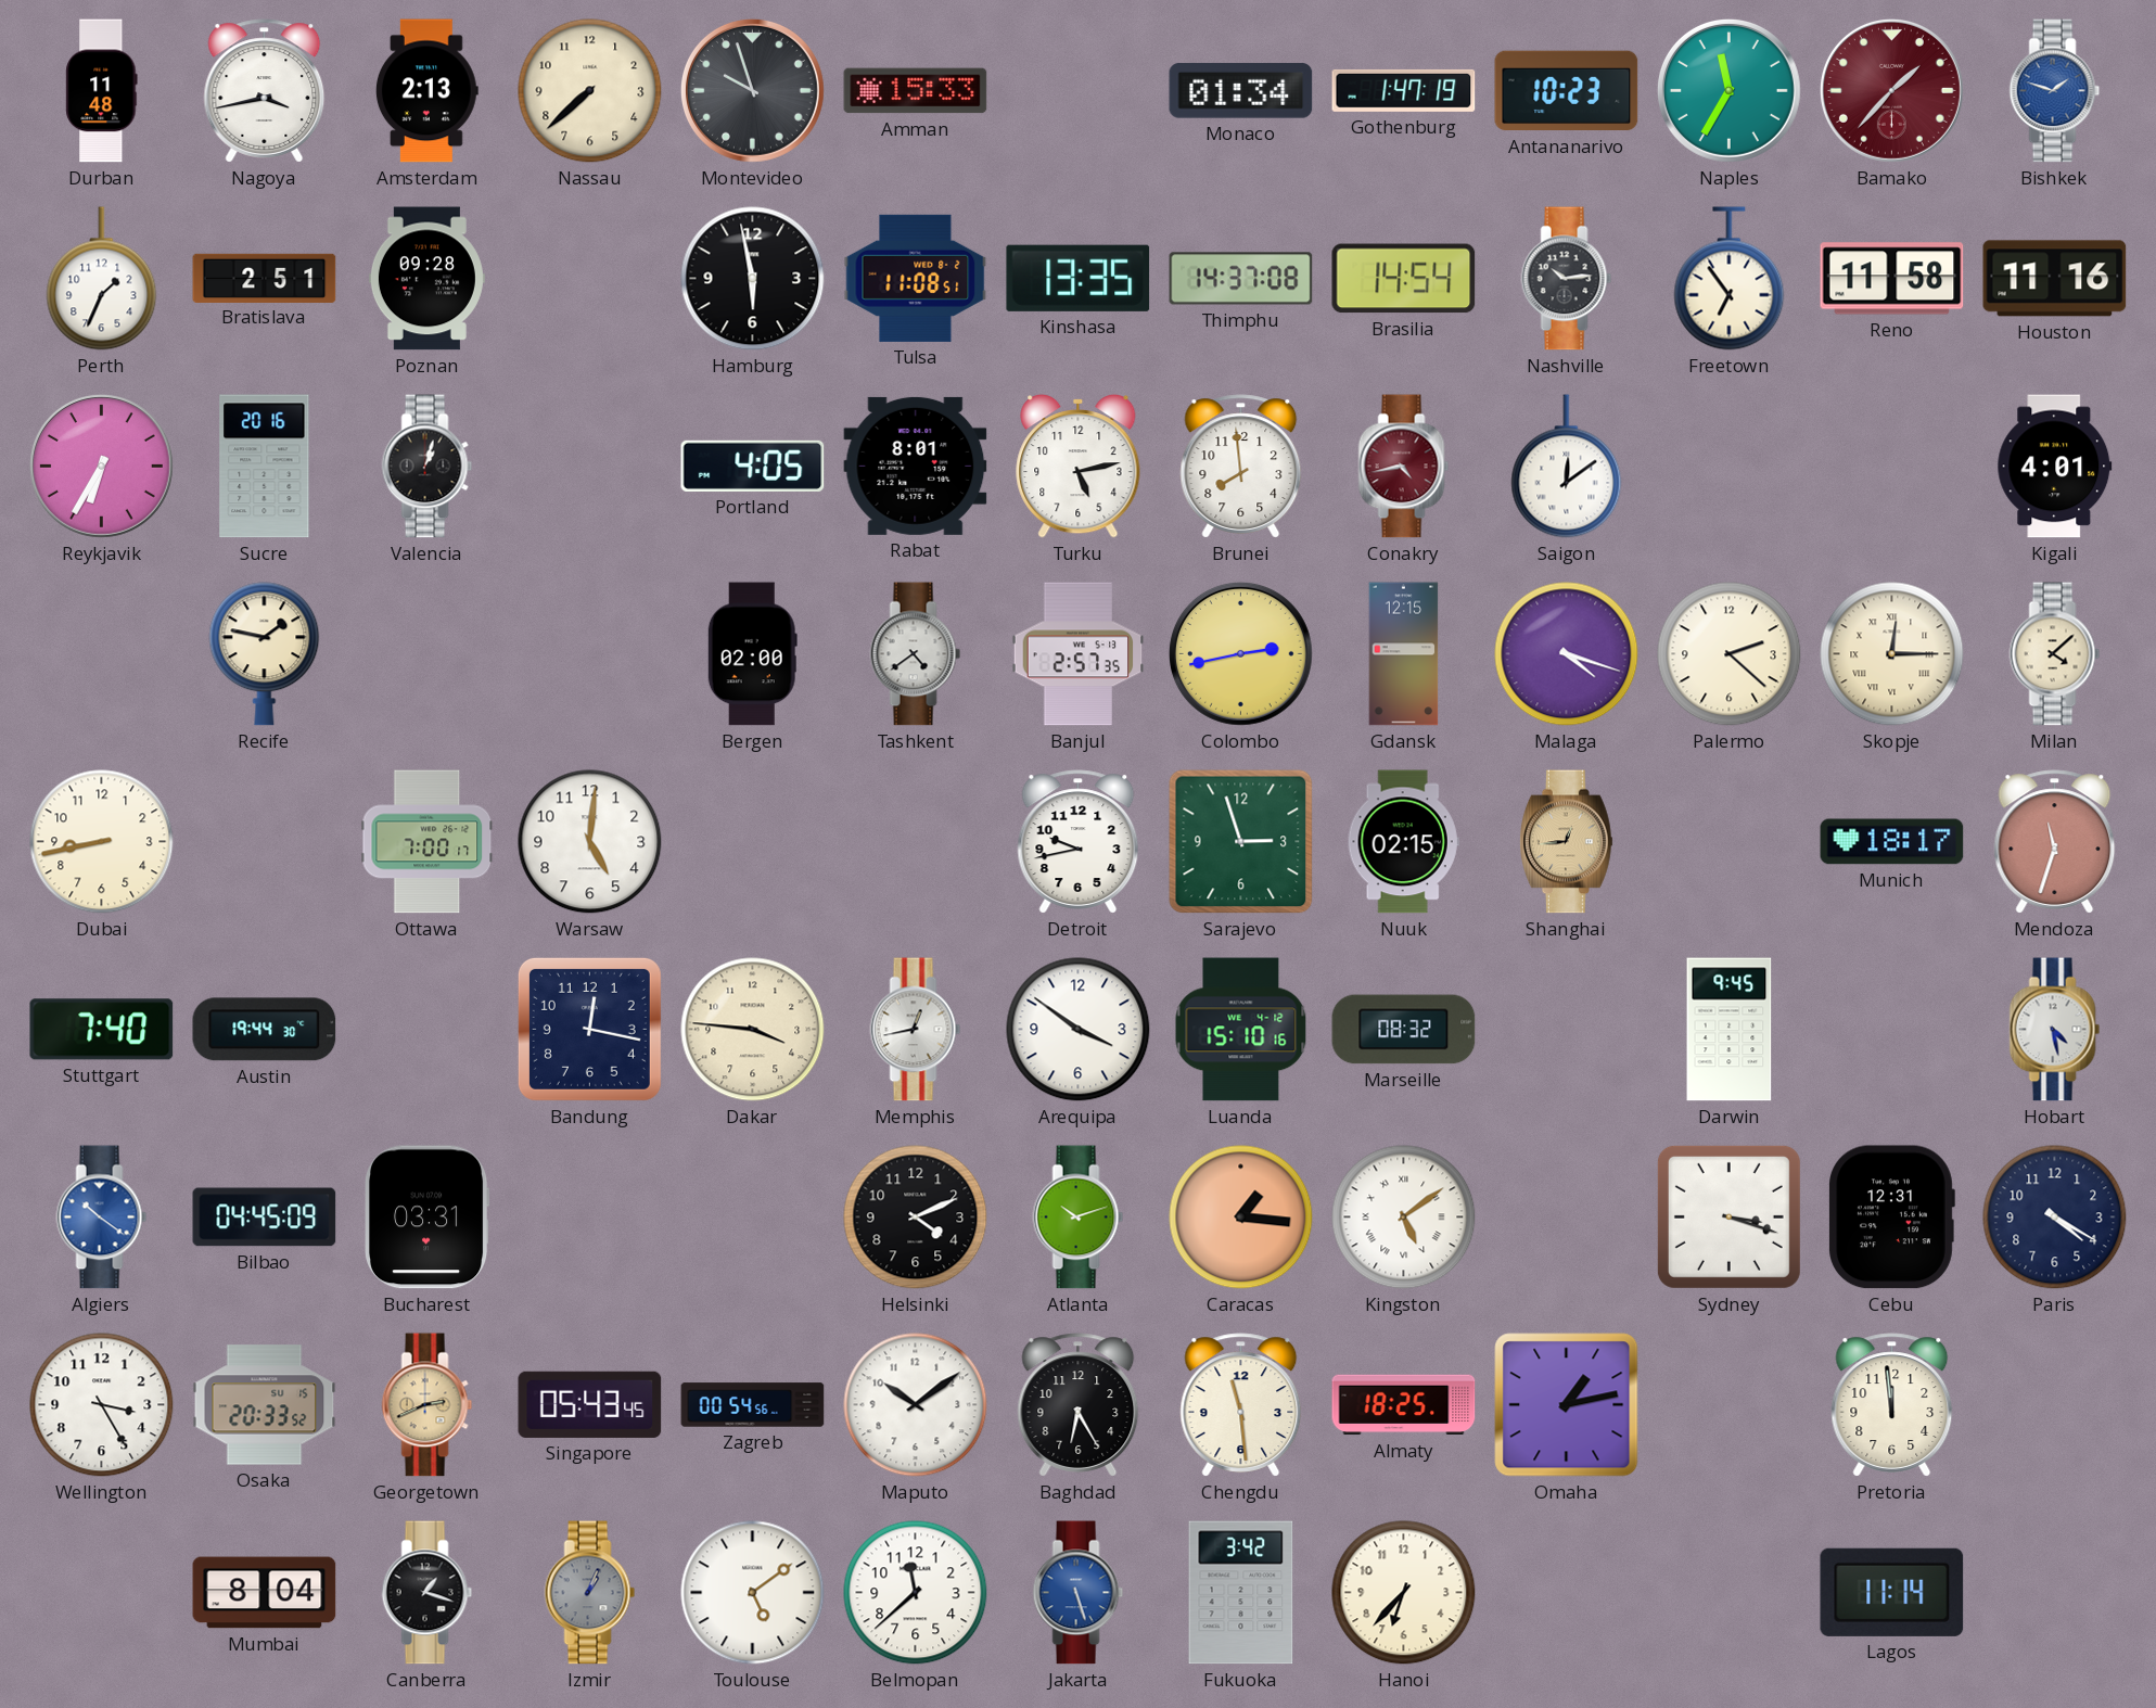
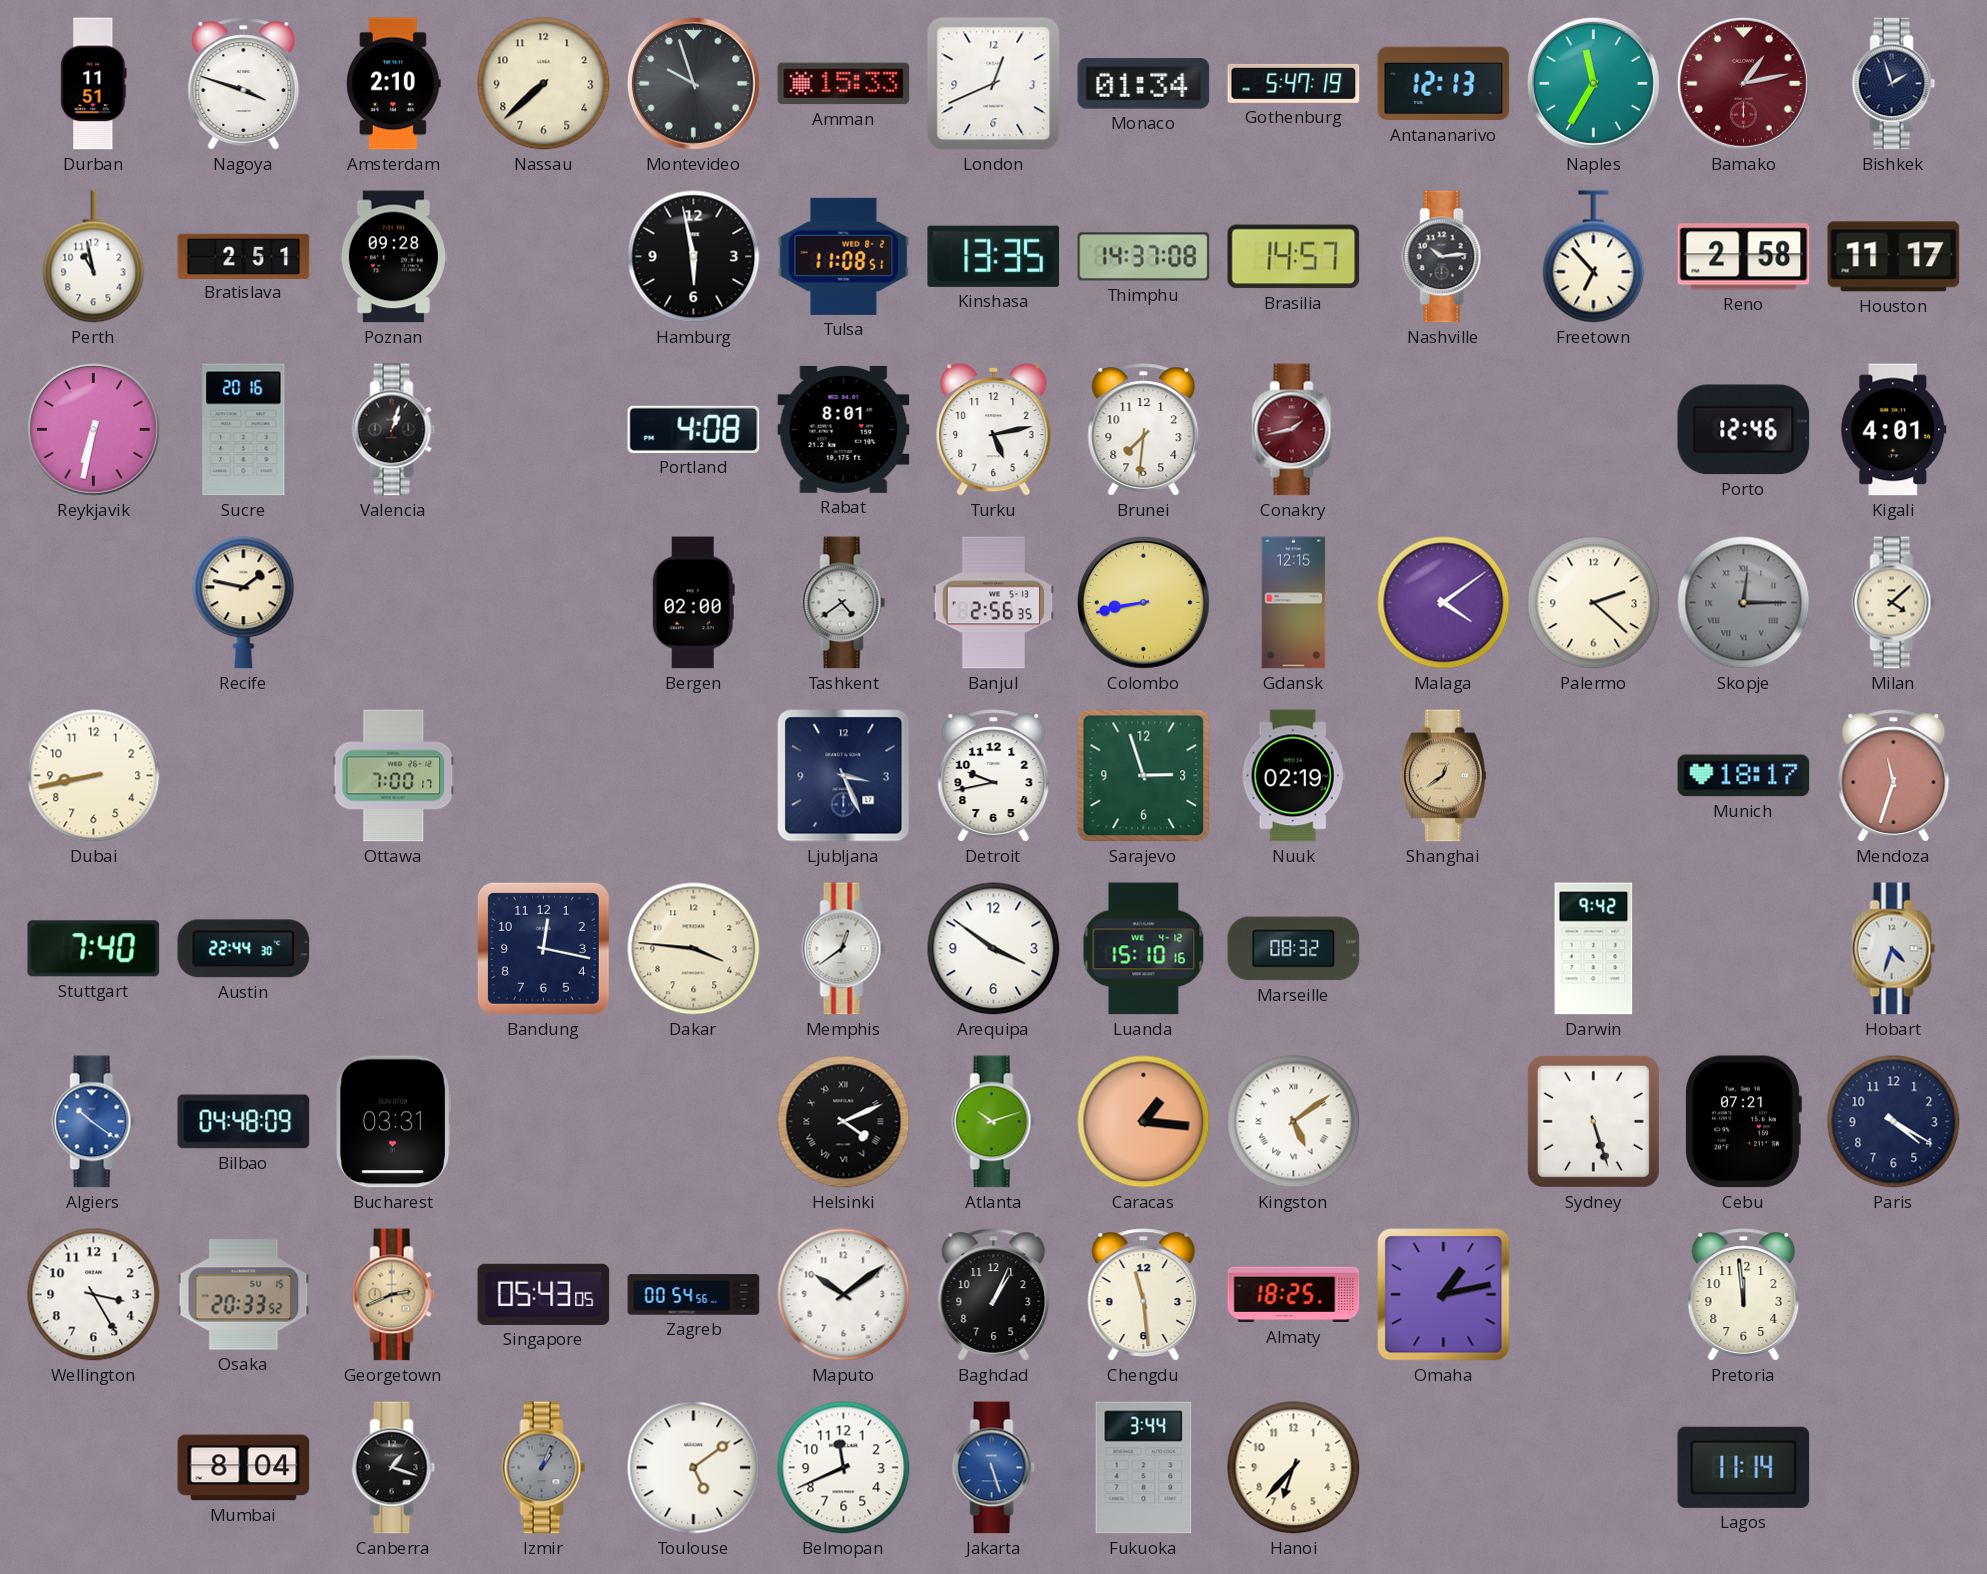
Durban: 11:48 -> 11:51 (94, 84)
Nagoya: 3:43 -> 3:48 (244, 84)
Amsterdam: 2:13 -> 2:10 (393, 84)
London: none -> 12:41 (994, 84)
Gothenburg: 1:47 -> 5:47 (1294, 83)
Antananarivo: 10:23 -> 12:13 (1444, 84)
Bamako: 1:37 -> 1:13 (1743, 83)
Bishkek: 1:48 -> 1:57 (1894, 84)
Bishkek dial: blue -> navy (1894, 84)
Perth: 1:34 -> 10:58 (94, 257)
Brasilia: 14:54 -> 14:57 (1294, 257)
Freetown: 6:54 -> 6:53 (1594, 257)
Reno: 11:58 -> 2:58 (1744, 257)
Houston: 11:16 -> 11:17 (1894, 257)
Reykjavik: 6:35 -> 6:32 (93, 429)
Portland: 4:05 -> 4:08 (694, 429)
Brunei: 7:59 -> 7:31 (1144, 430)
Conakry: 4:43 -> 1:43 (1294, 430)
Saigon: 12:09 -> none (1567, 467)
Porto: none -> 12:46 (1744, 430)
Banjul: 2:57 -> 2:56 (994, 603)
Colombo: 2:43 -> 8:43 (1143, 602)
Malaga: 4:18 -> 4:09 (1444, 603)
Skopje dial: cream -> grey (1744, 603)
Warsaw: 5:01 -> none (590, 842)
Ljubljana: none -> 3:26 (844, 776)
Nuuk: 02:15 -> 02:19 (1293, 776)
Shanghai: 12:44 -> 12:39 (1443, 776)
Austin: 19:44 -> 22:44 (244, 949)
Memphis: 12:43 -> 12:39 (844, 949)
Darwin: 9:45 -> 9:42 (1594, 949)
Hobart: 4:28 -> 4:33 (1894, 949)
Bilbao: 04:45 -> 04:48 (244, 1122)
Helsinki numerals: Arabic -> Roman (844, 1122)
Sydney: 3:18 -> 5:27 (1593, 1121)
Cebu: 12:31 -> 07:21 (1744, 1122)
Singapore: 05:43:45 -> 05:43:05 (544, 1294)
Baghdad: 6:25 -> 1:04 (994, 1295)
Belmopan: 11:38 -> 11:41 (844, 1468)
Fukuoka: 3:42 -> 3:44 (1144, 1468)
